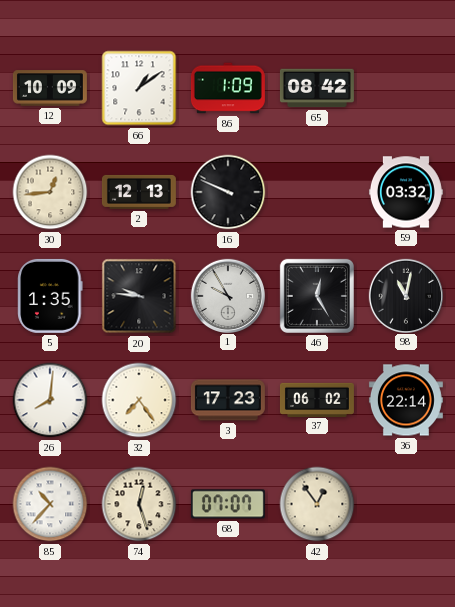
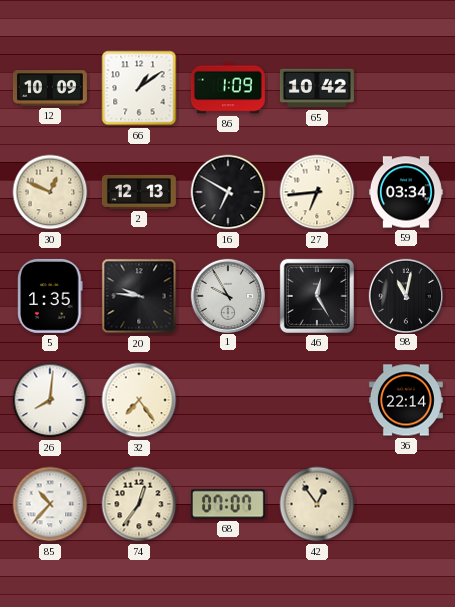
65: 08:42 -> 10:42 (317, 88)
30: 12:44 -> 12:49 (50, 192)
16: 9:49 -> 6:50 (228, 192)
27: none -> 6:44 (317, 192)
59: 03:32 -> 03:34 (406, 192)
3: 17:23 -> none (228, 400)
37: 06:02 -> none (317, 399)
74: 12:27 -> 12:36 (139, 504)
